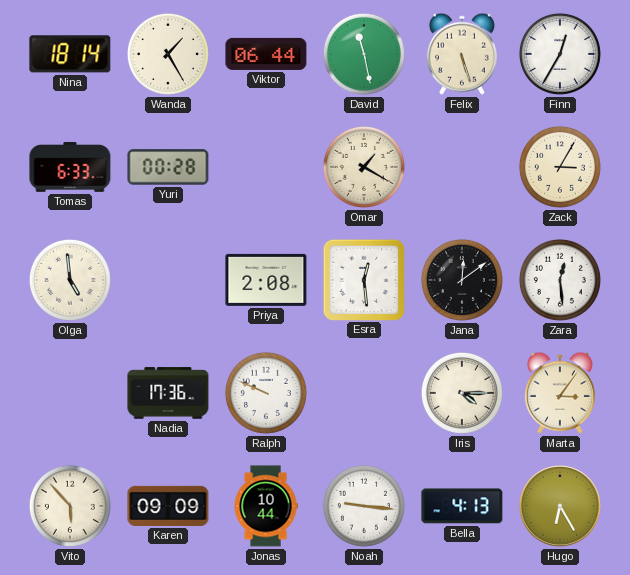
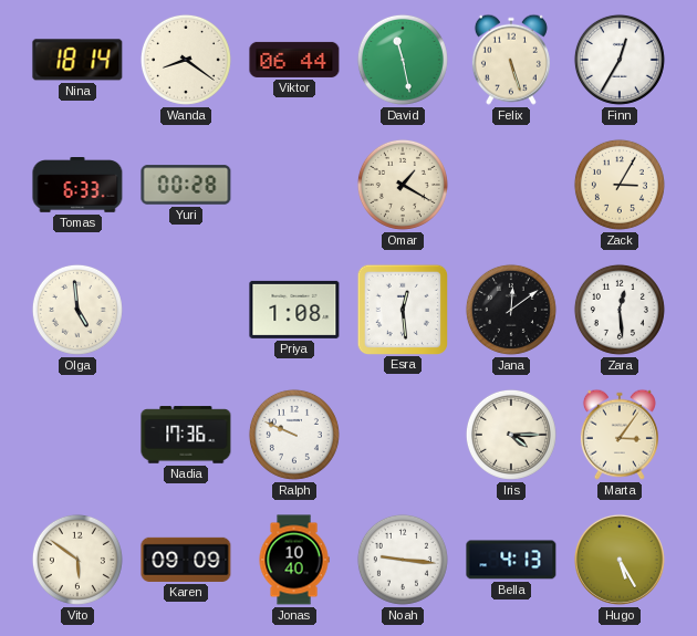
Wanda: 1:25 -> 8:21 (186, 60)
Priya: 2:08 -> 1:08 (294, 310)
Vito: 5:53 -> 5:51 (77, 560)
Jonas: 10:44 -> 10:40 (294, 560)
Hugo: 6:25 -> 5:25 (621, 561)
